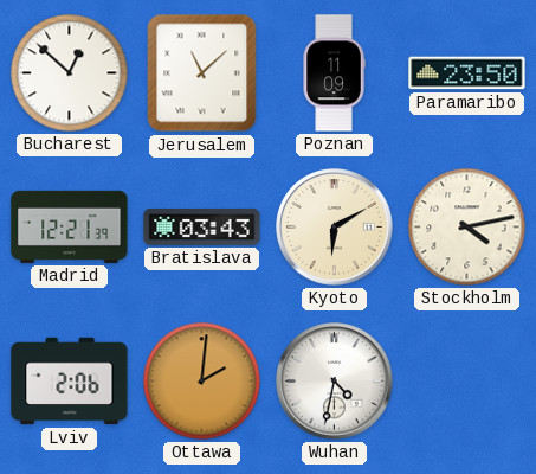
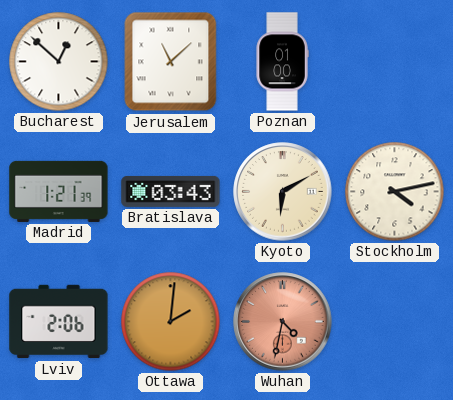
Poznan: 11:09 -> 01:00 (282, 62)
Paramaribo: 23:50 -> none (467, 73)
Madrid: 12:21 -> 1:21 (59, 191)
Wuhan dial: white -> salmon (283, 322)
